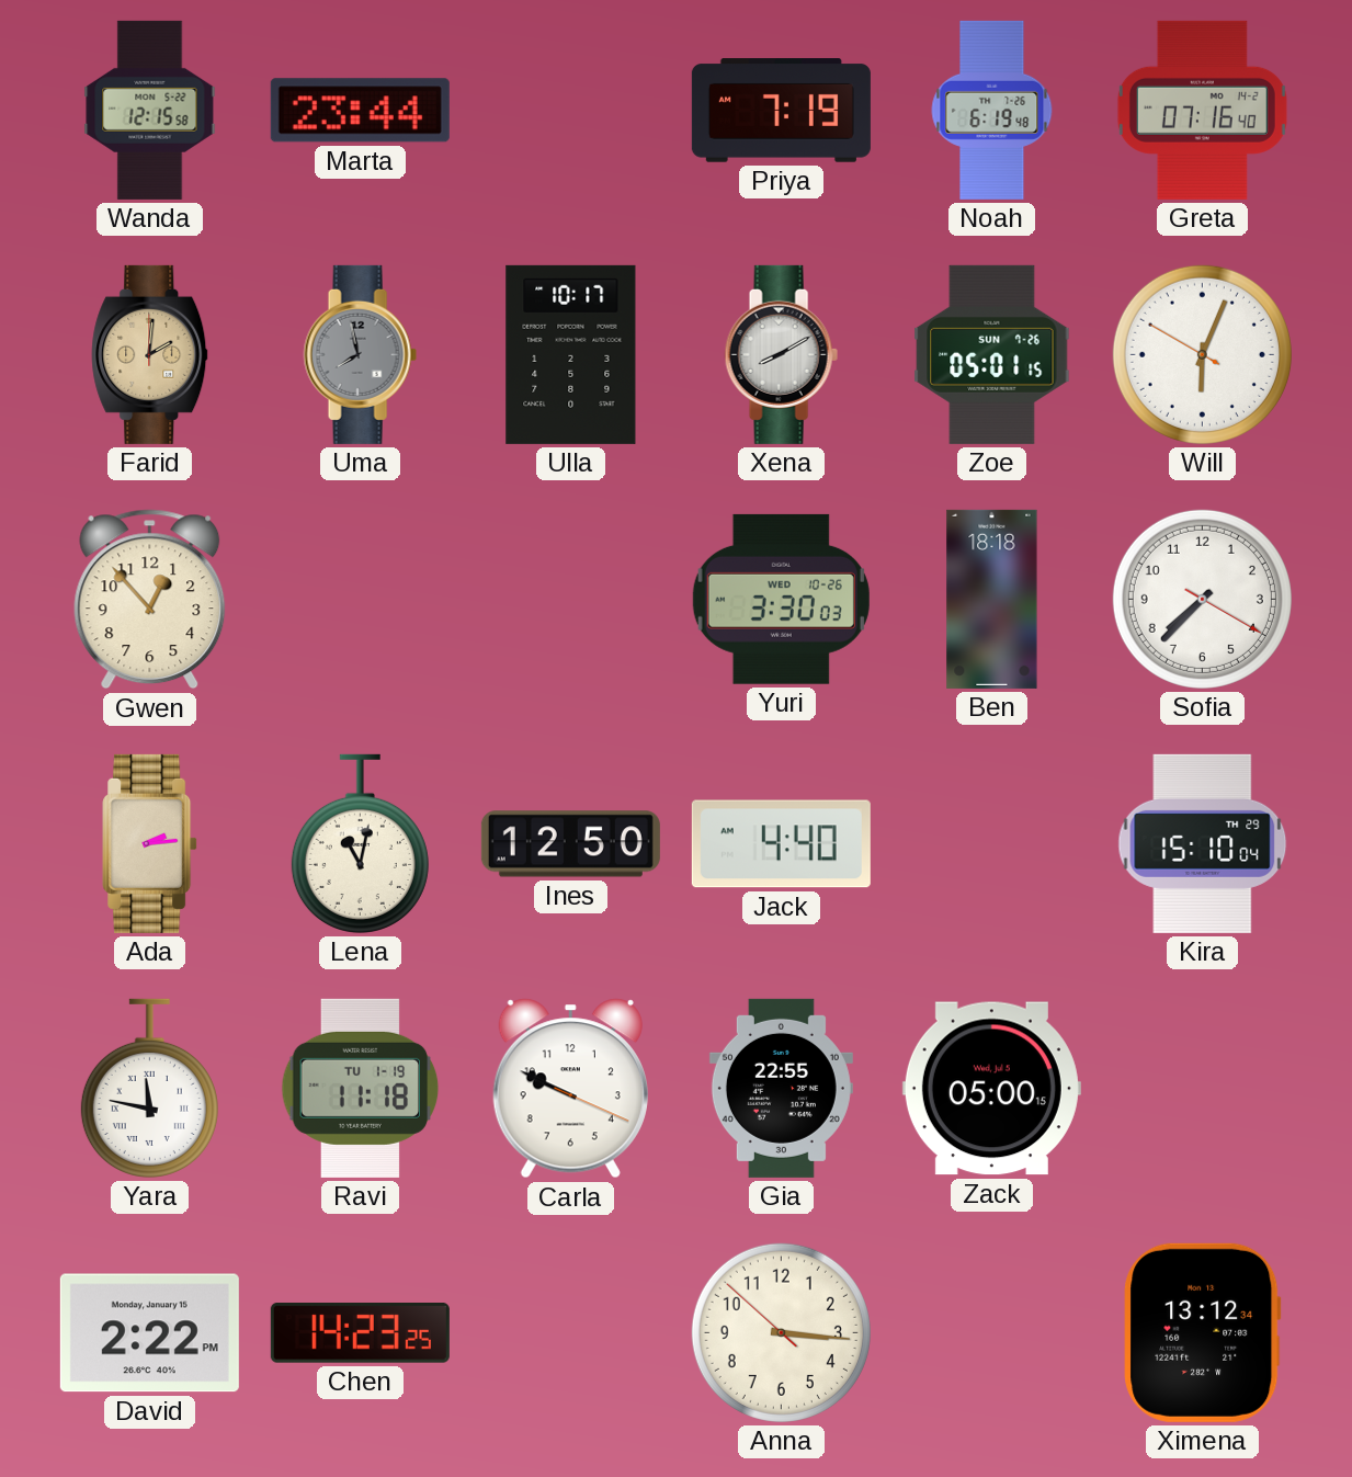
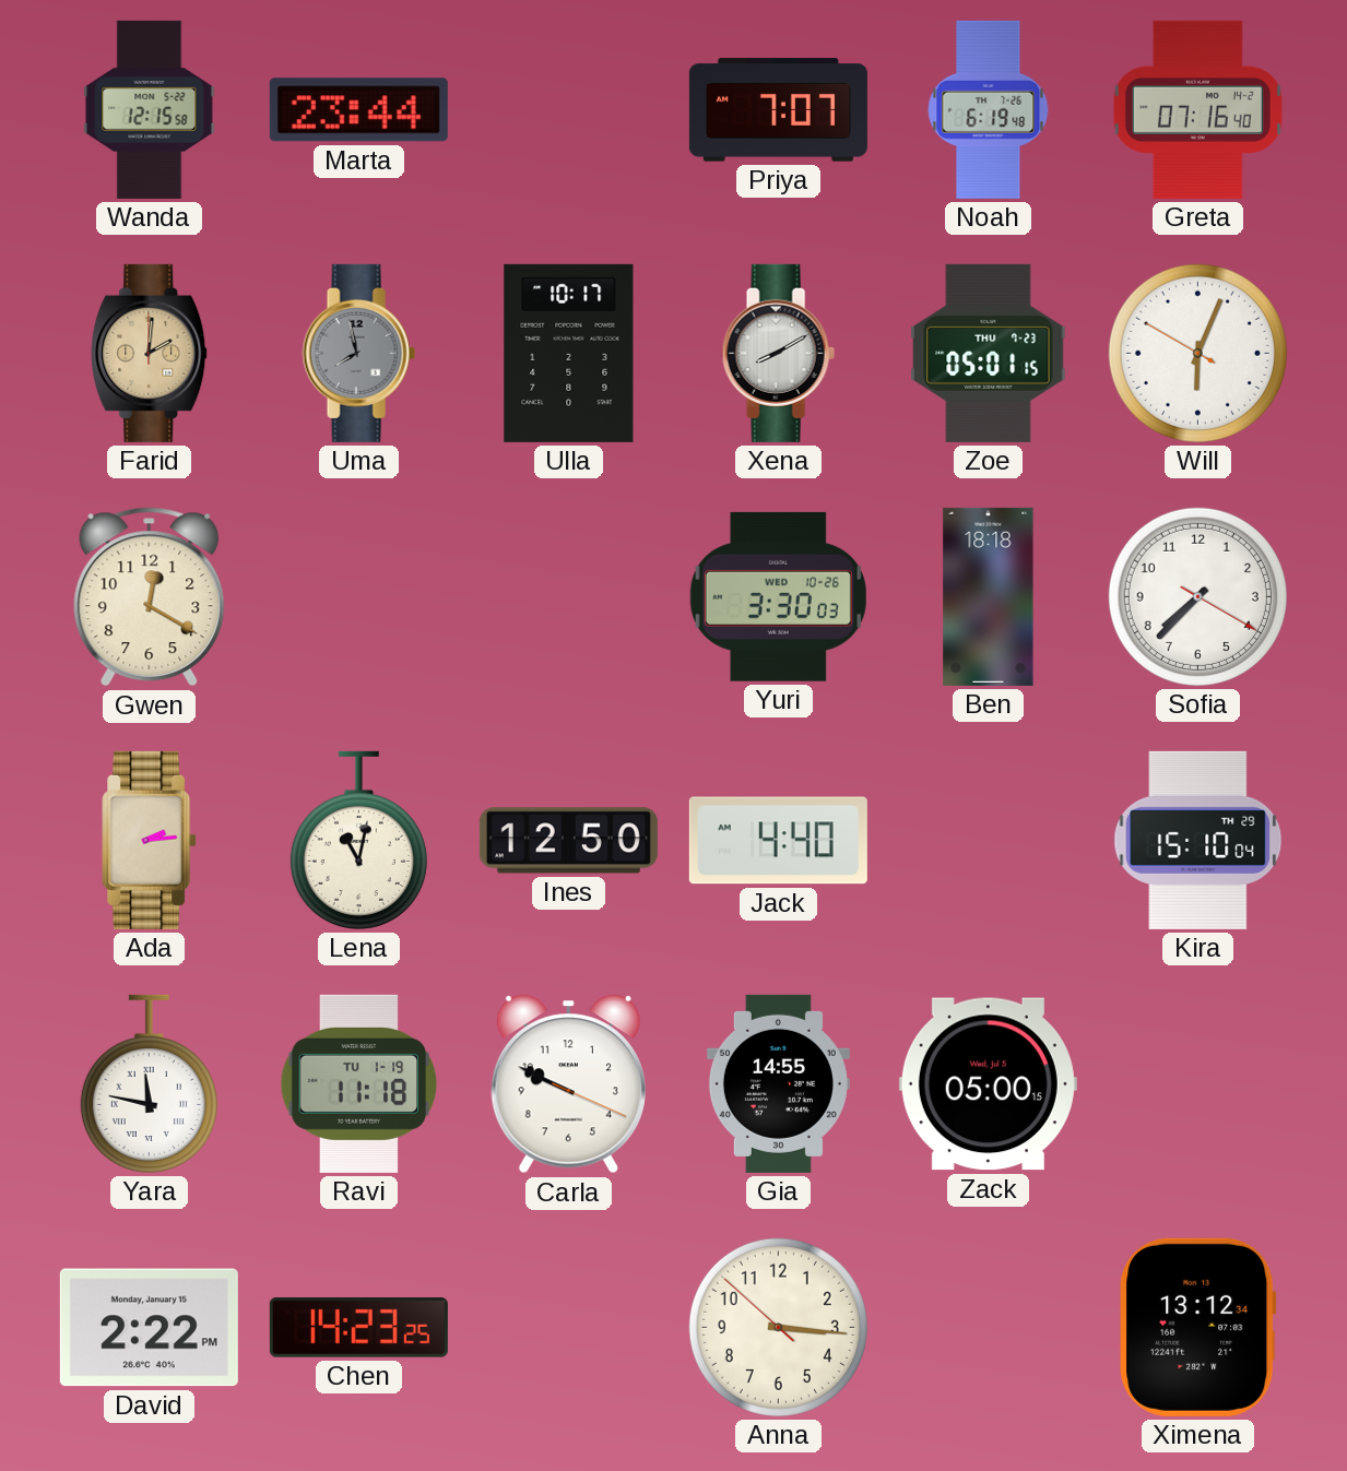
Priya: 7:19 -> 7:07 (778, 110)
Zoe date: SUN 7-26 -> THU 7-23 (989, 353)
Gwen: 12:53 -> 12:20 (150, 597)
Gia: 22:55 -> 14:55 (778, 1083)
